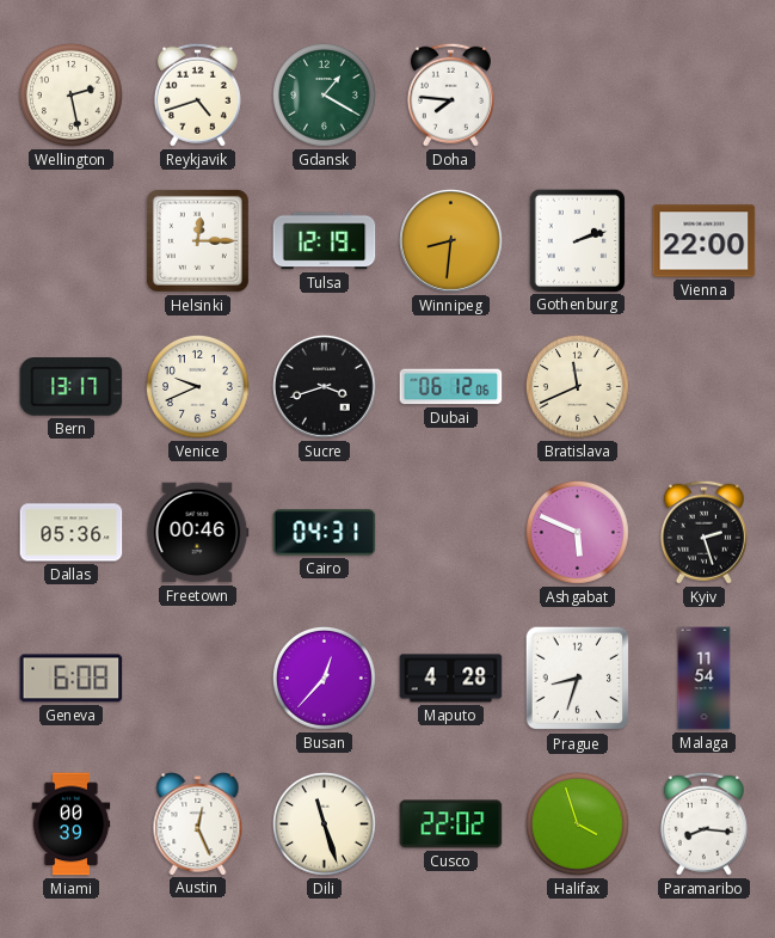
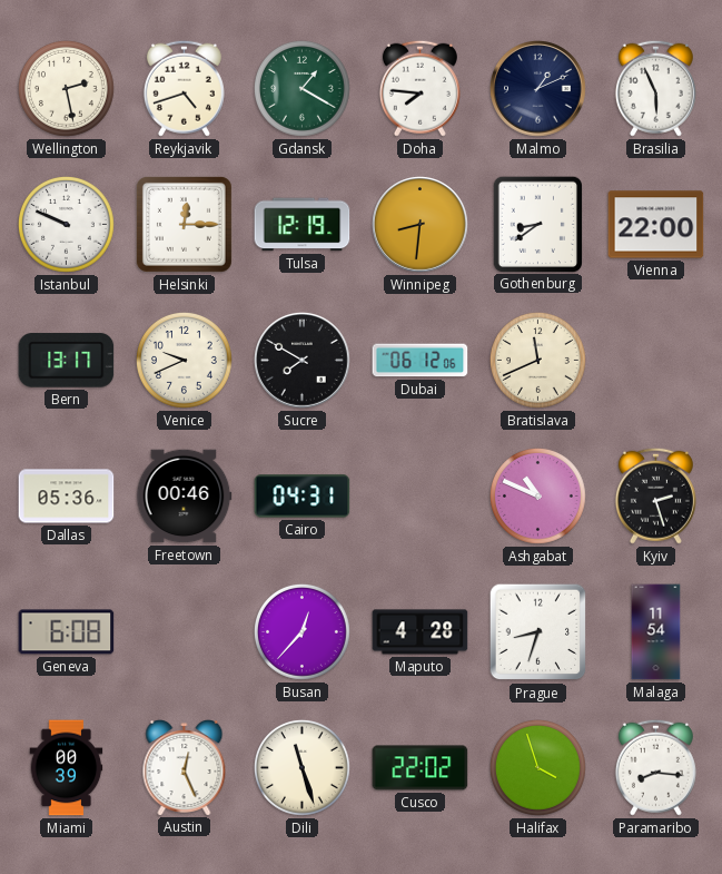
Malmo: none -> 1:11 (538, 89)
Brasilia: none -> 5:56 (655, 88)
Istanbul: none -> 9:49 (67, 225)
Gothenburg: 2:12 -> 8:39 (537, 224)
Sucre: 3:42 -> 7:50 (303, 361)
Ashgabat: 5:49 -> 10:49 (538, 497)
